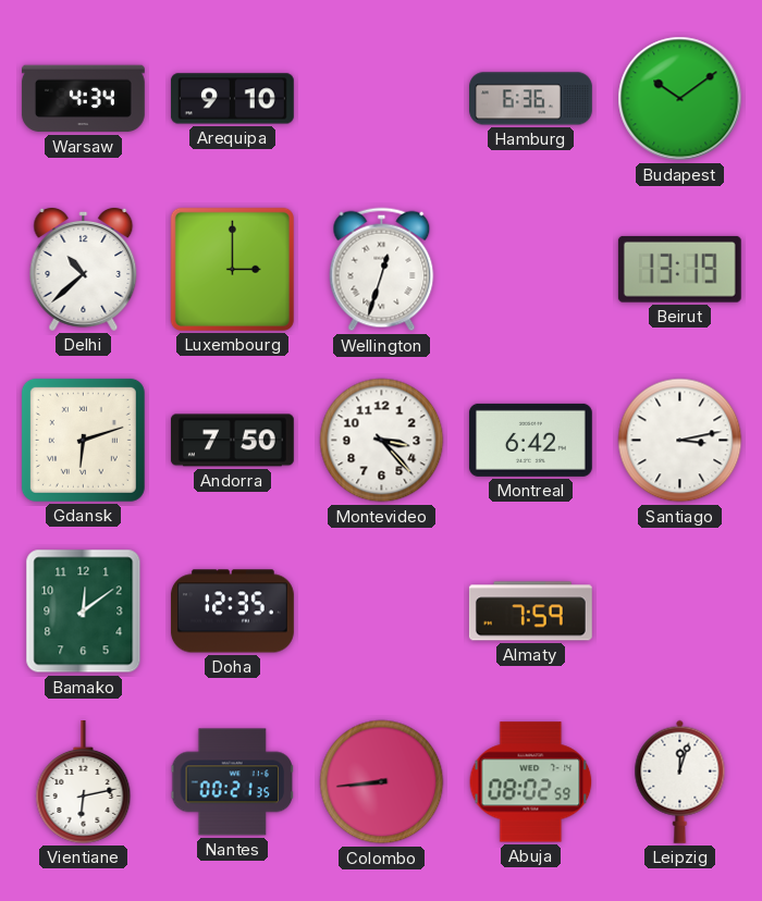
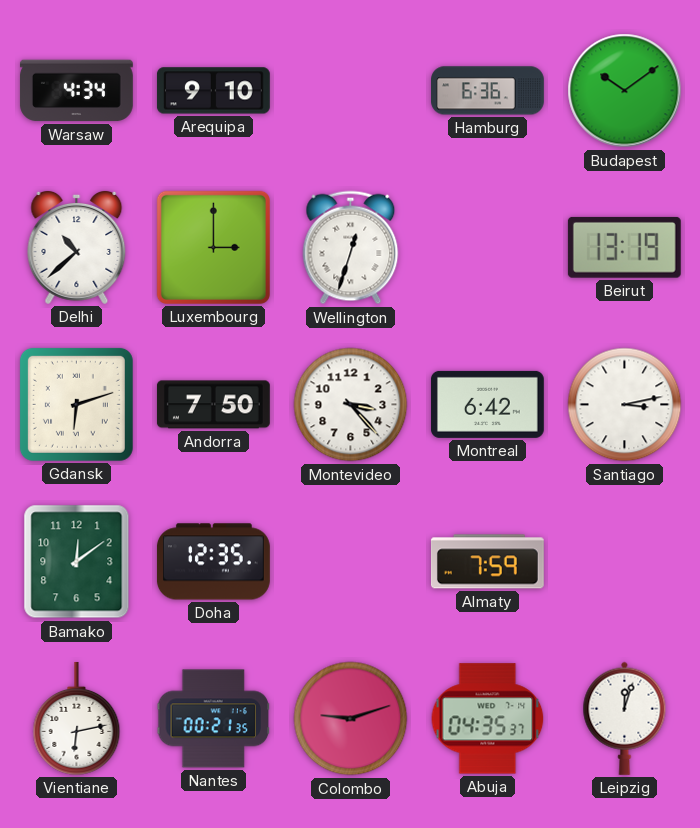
Colombo: 8:44 -> 9:12 (351, 719)
Abuja: 08:02 -> 04:35 (488, 719)
